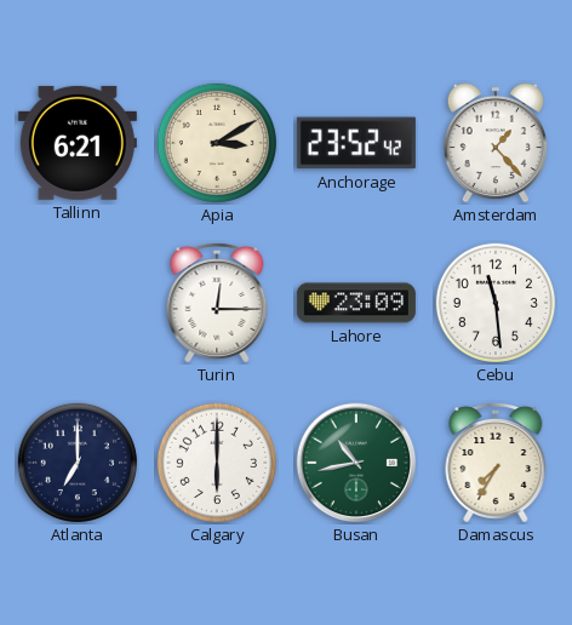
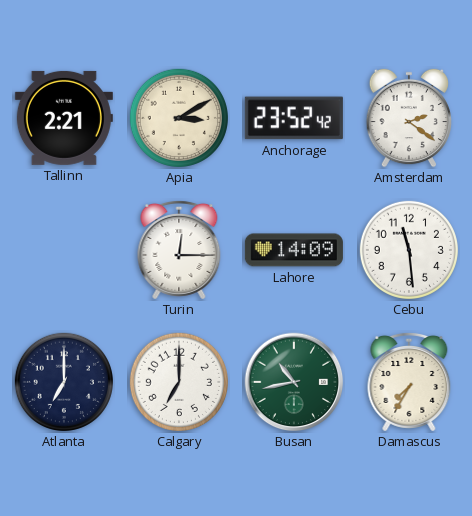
Tallinn: 6:21 -> 2:21 (64, 118)
Amsterdam: 1:23 -> 2:21 (408, 118)
Lahore: 23:09 -> 14:09 (294, 250)
Calgary: 6:00 -> 7:00 (179, 382)
